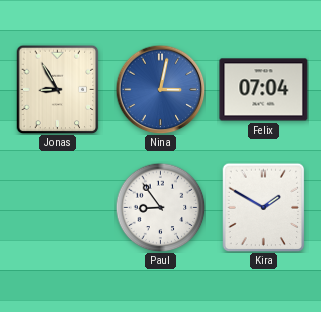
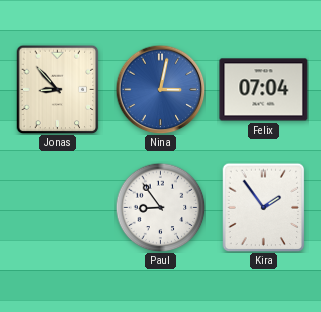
Jonas: 8:55 -> 8:53 (58, 89)
Kira: 1:50 -> 1:54 (264, 207)
